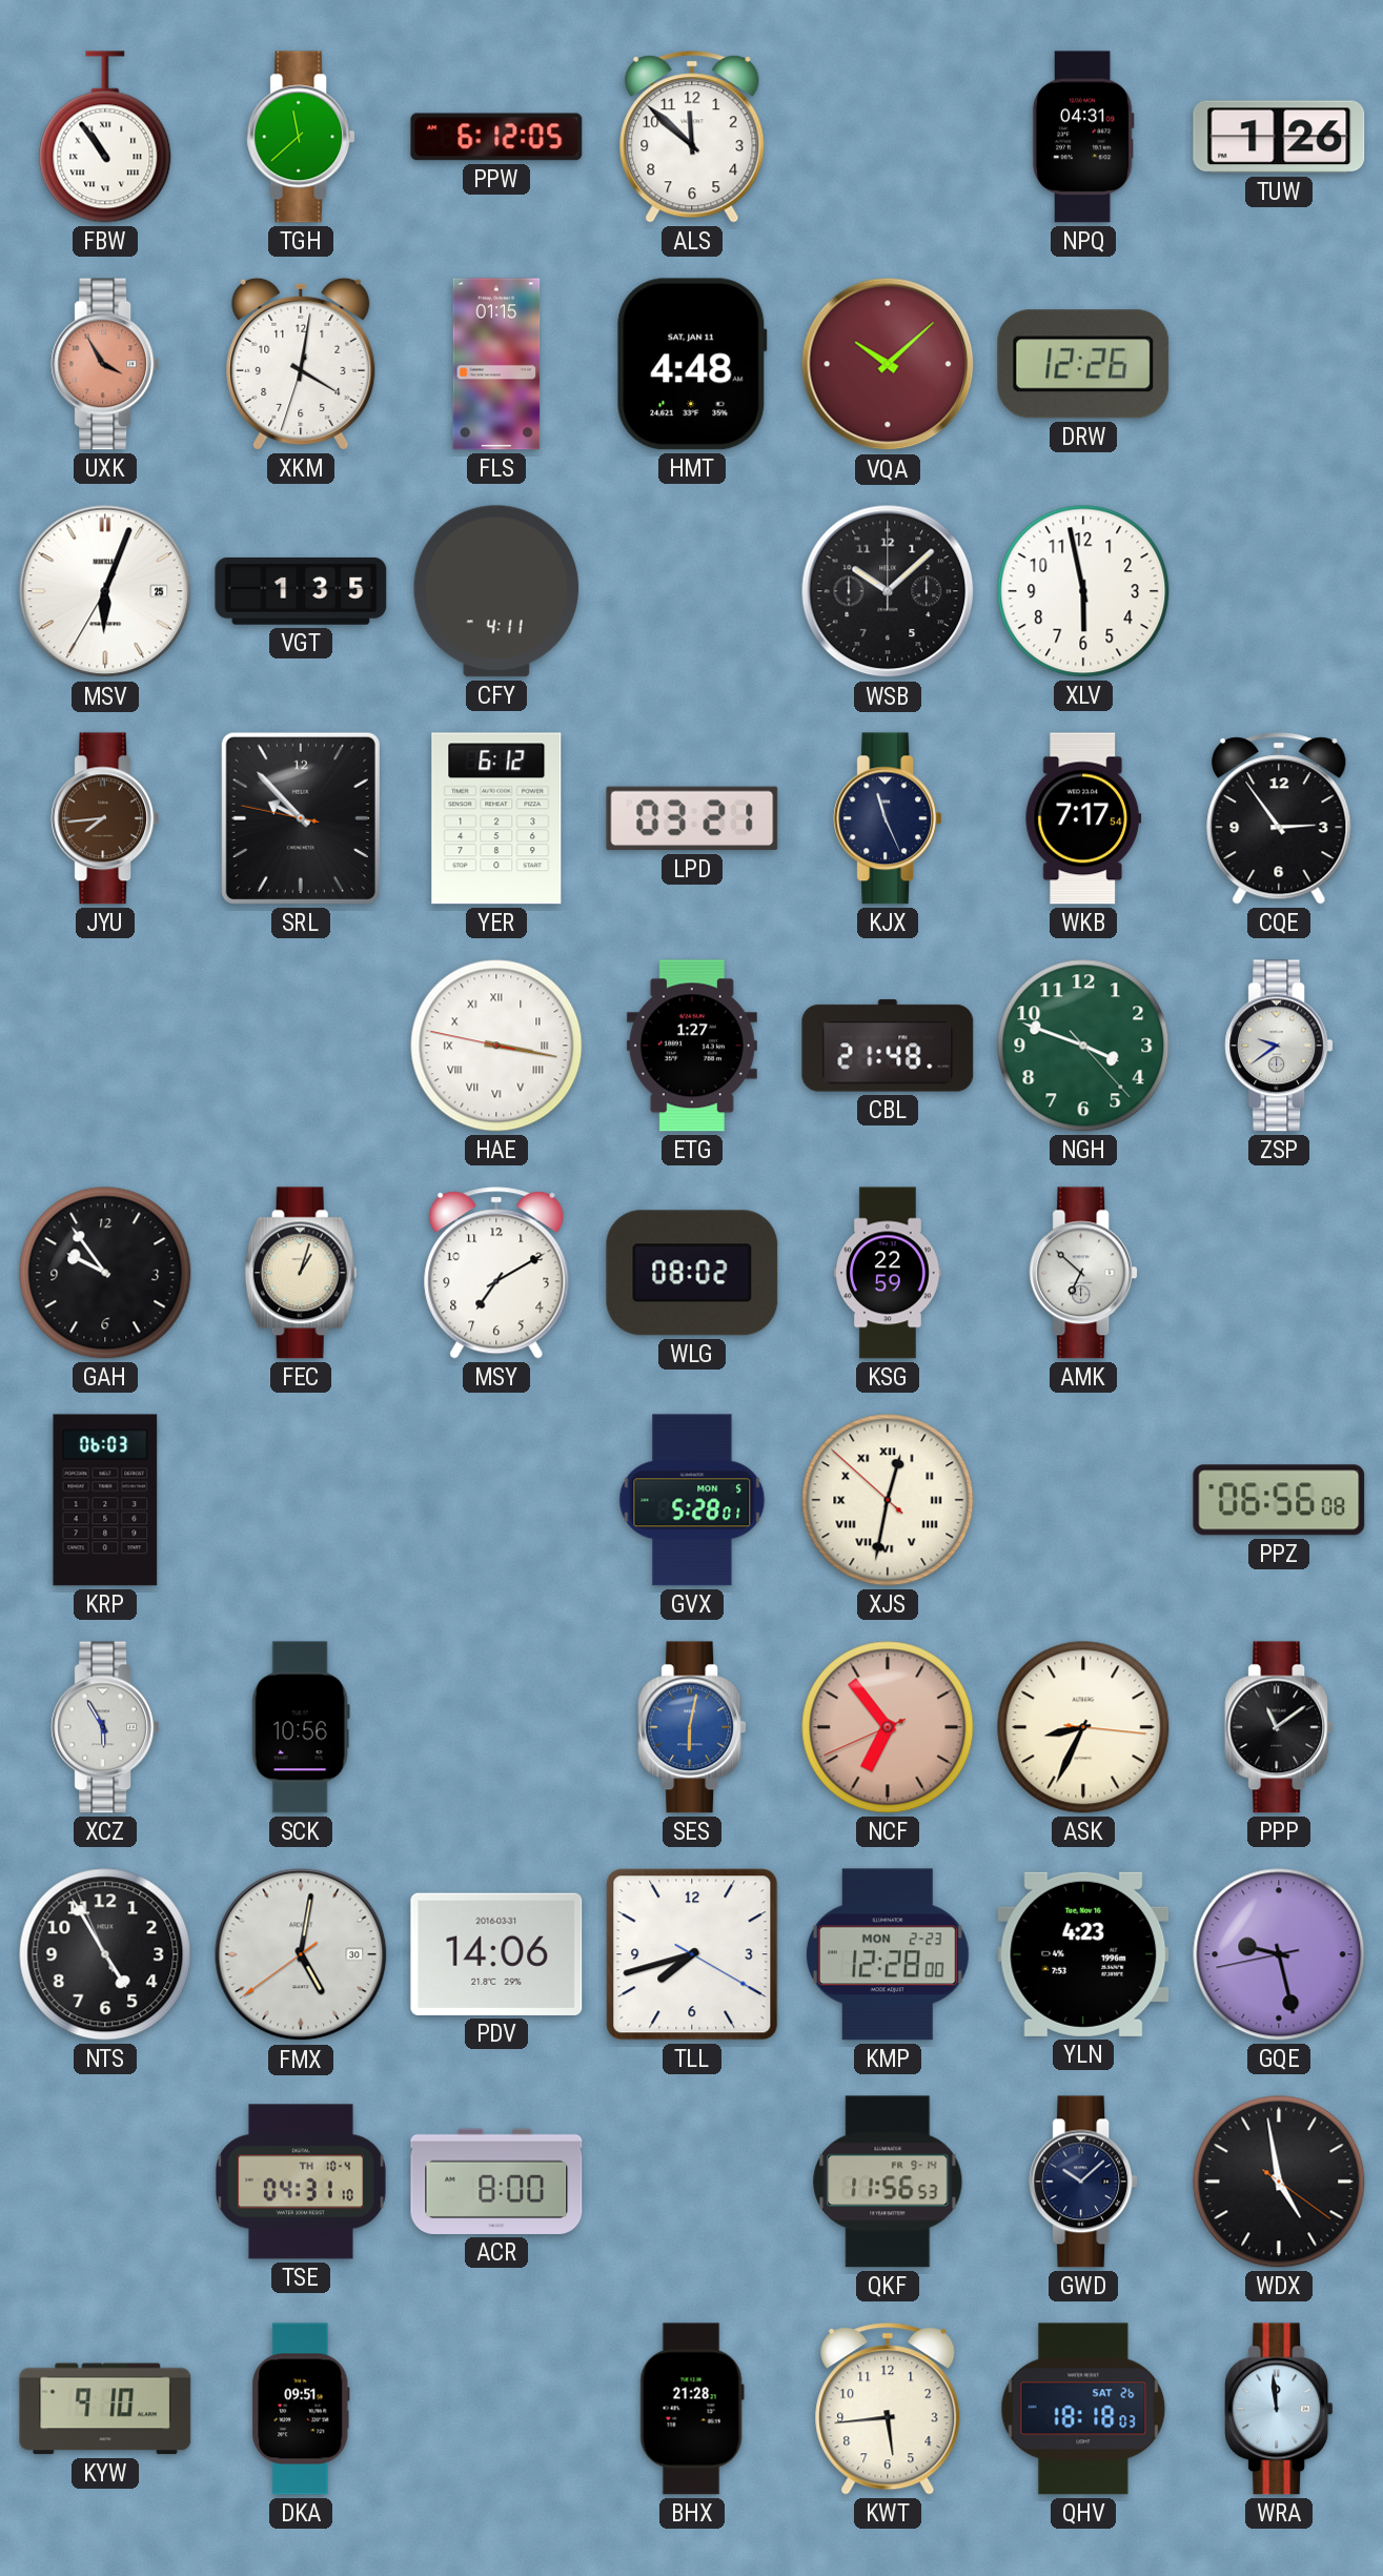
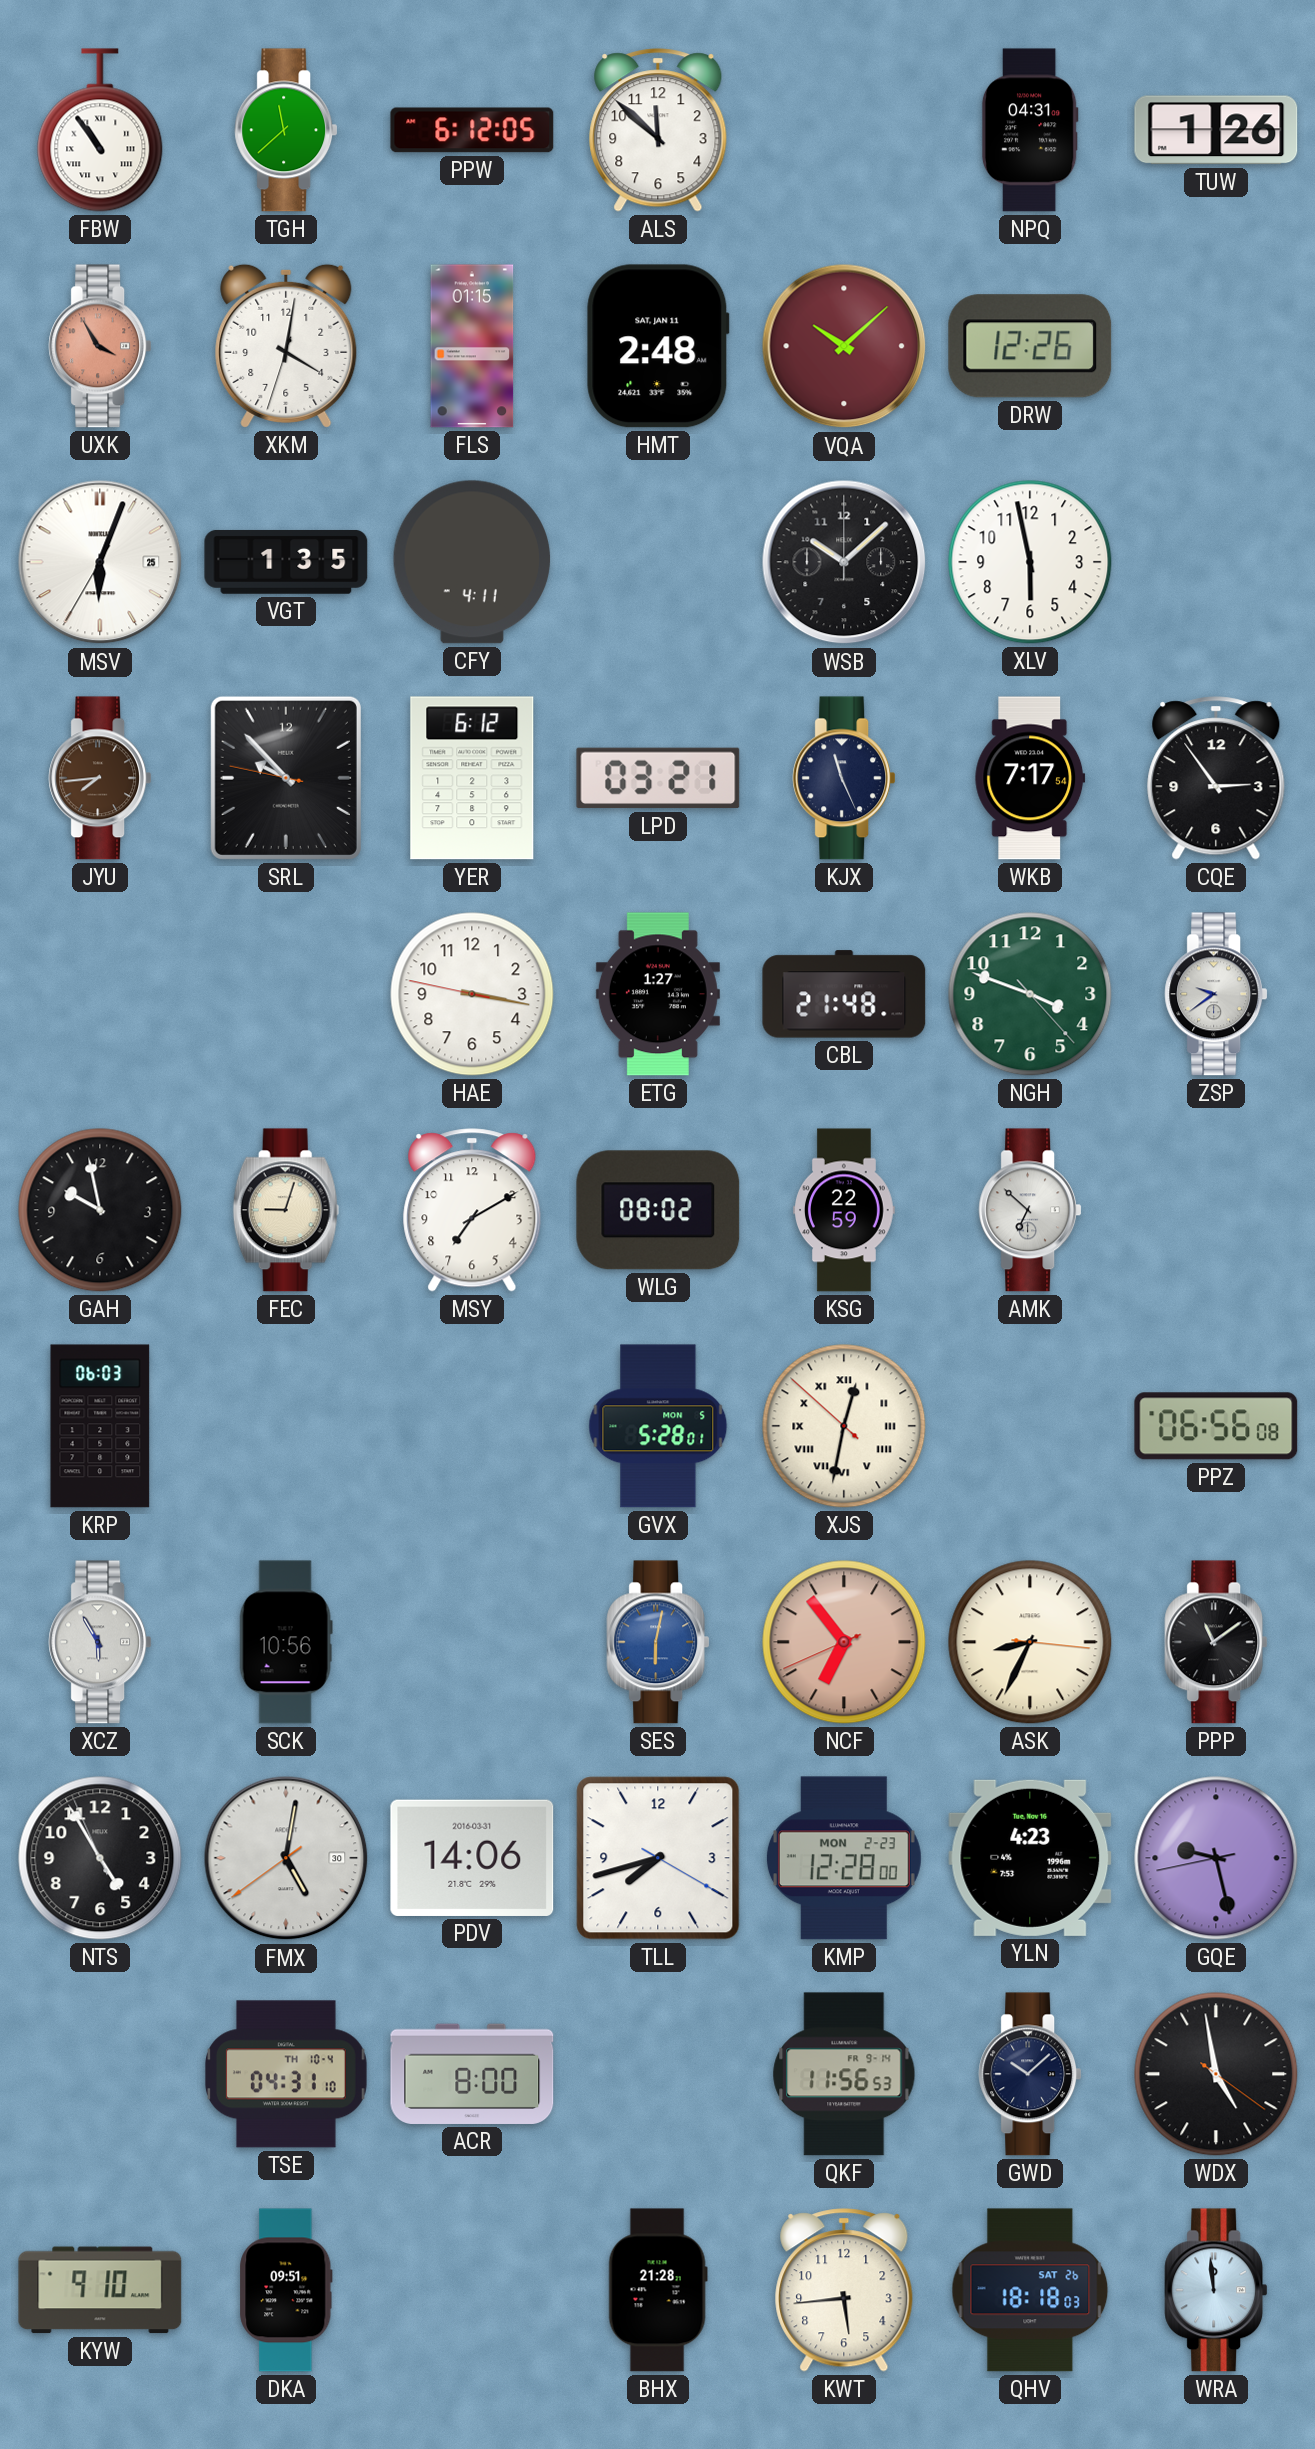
HMT: 4:48 -> 2:48 (658, 346)
HAE numerals: Roman -> Arabic (472, 994)
GAH: 9:54 -> 9:58 (100, 1210)
FEC: 1:03 -> 9:03 (286, 1210)
